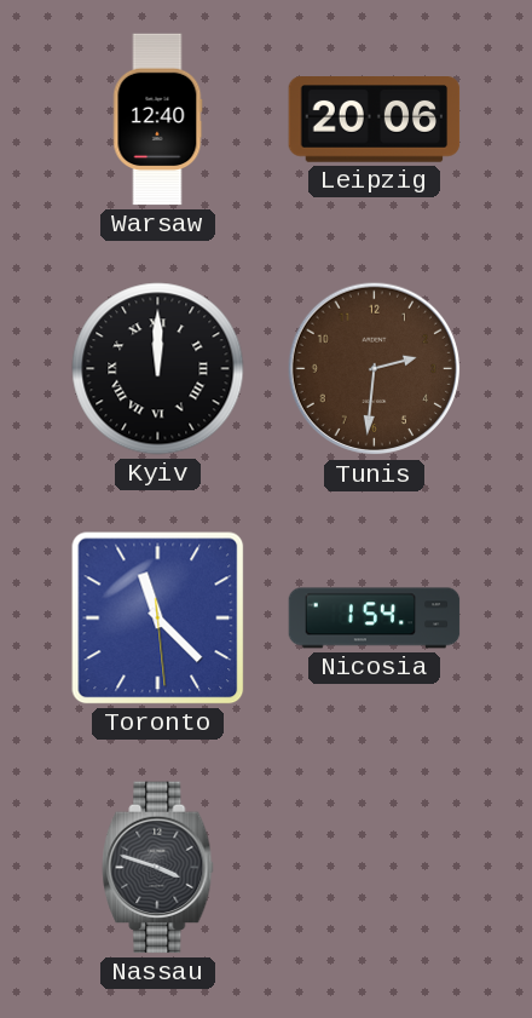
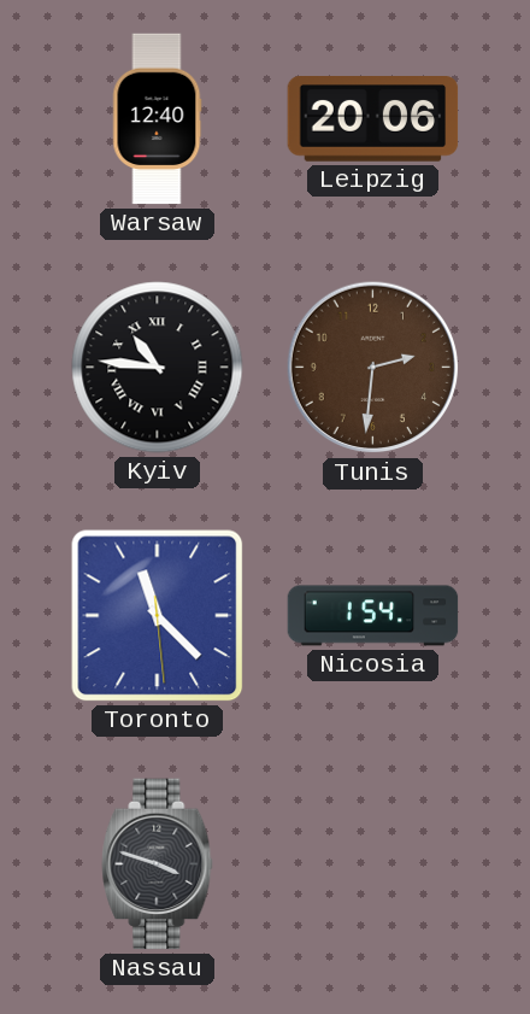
Kyiv: 12:00 -> 10:46 (158, 368)
